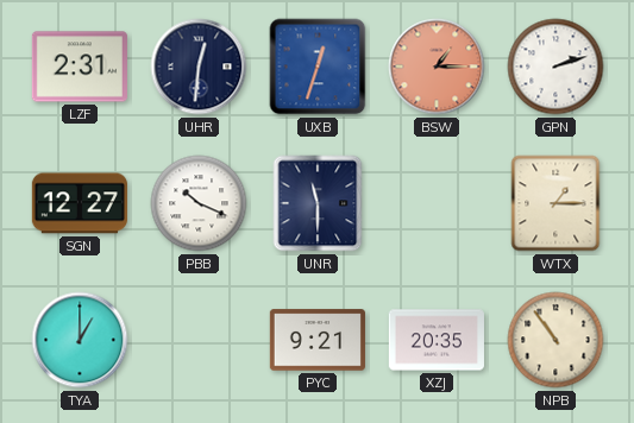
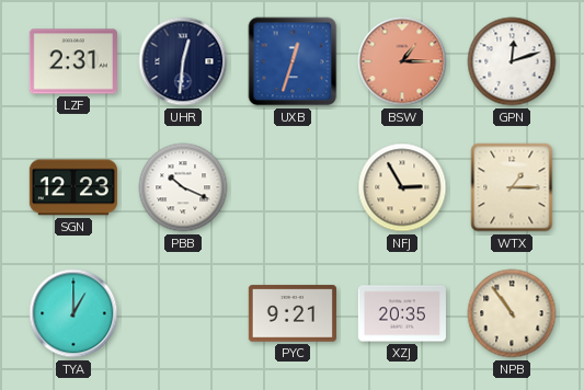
GPN: 2:12 -> 12:12 (512, 61)
SGN: 12:27 -> 12:23 (73, 187)
UNR: 11:30 -> none (318, 203)
NFJ: none -> 2:55 (402, 187)
